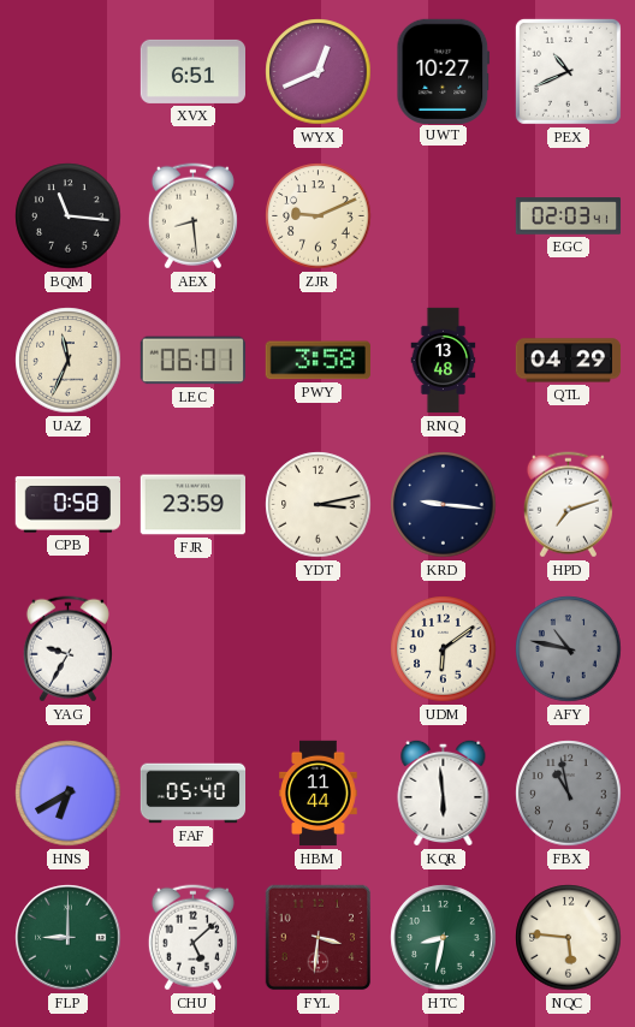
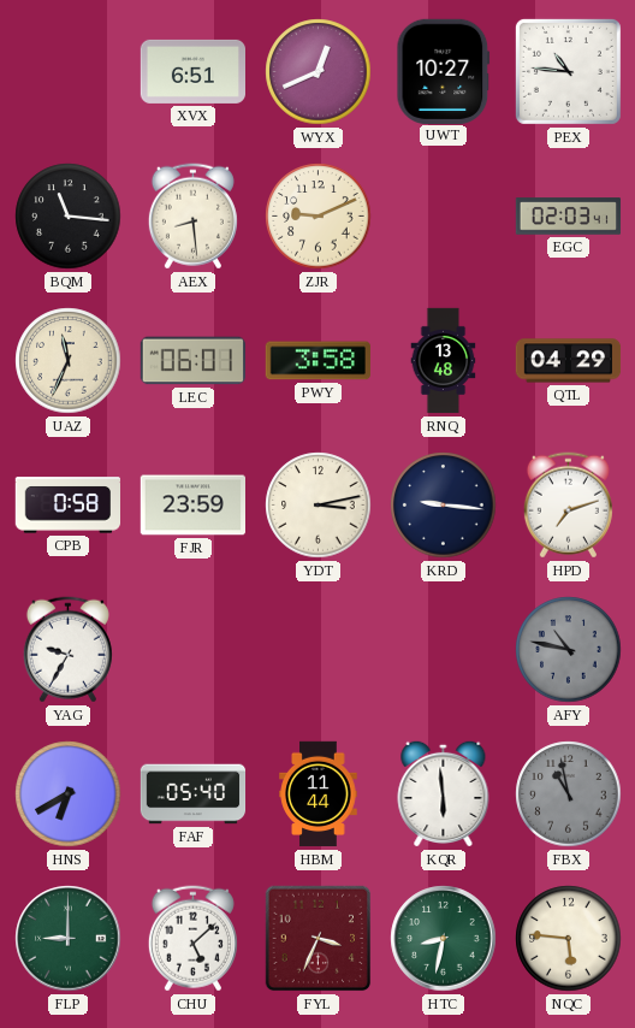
PEX: 10:41 -> 10:46 (568, 71)
UDM: 6:09 -> none (444, 649)
FYL: 3:31 -> 3:34 (319, 939)
